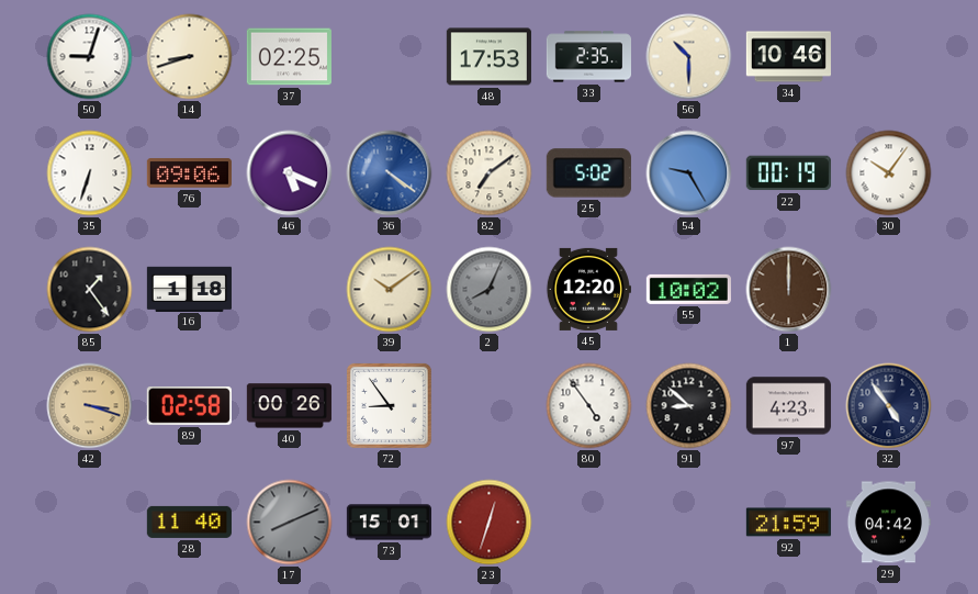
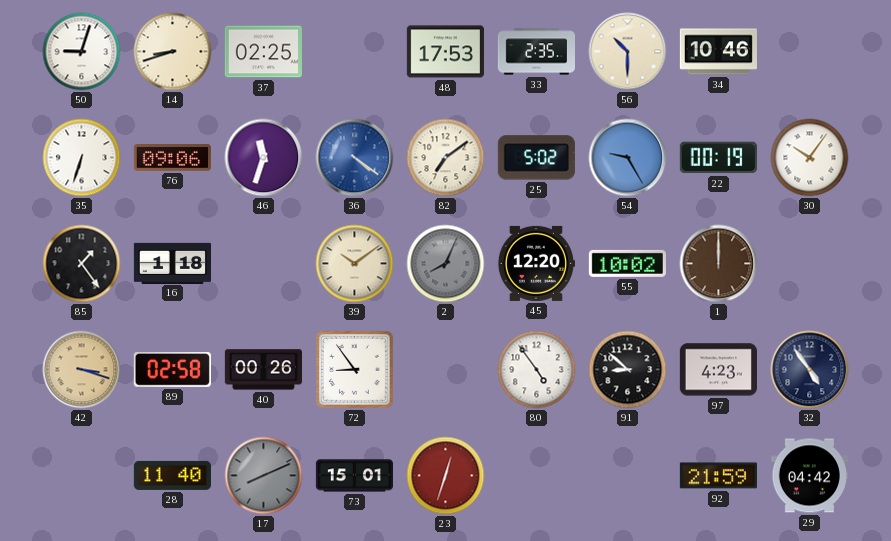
46: 5:19 -> 11:33 (264, 158)
